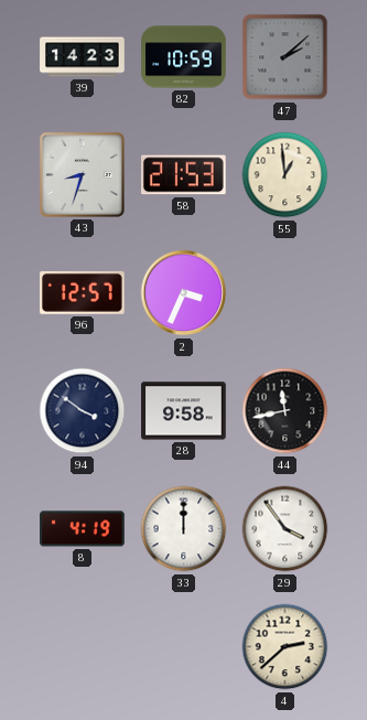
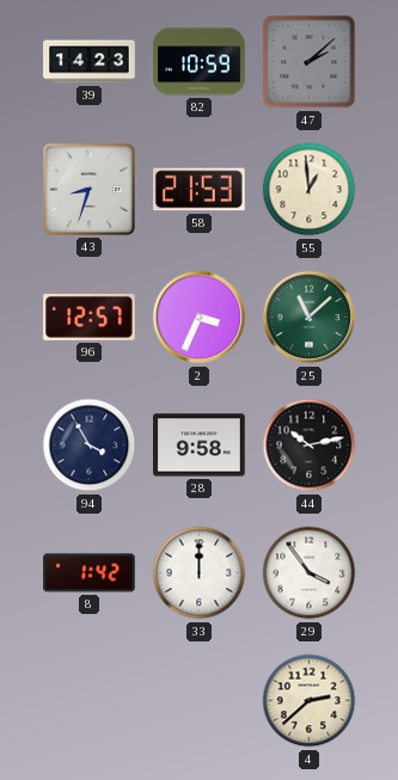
25: none -> 11:08 (310, 318)
94: 3:51 -> 3:55 (90, 446)
44: 11:43 -> 10:13 (310, 446)
8: 4:19 -> 1:42 (90, 573)
